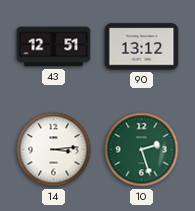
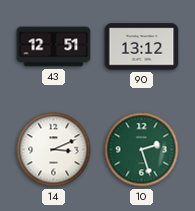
14: 3:14 -> 3:11 (54, 150)
